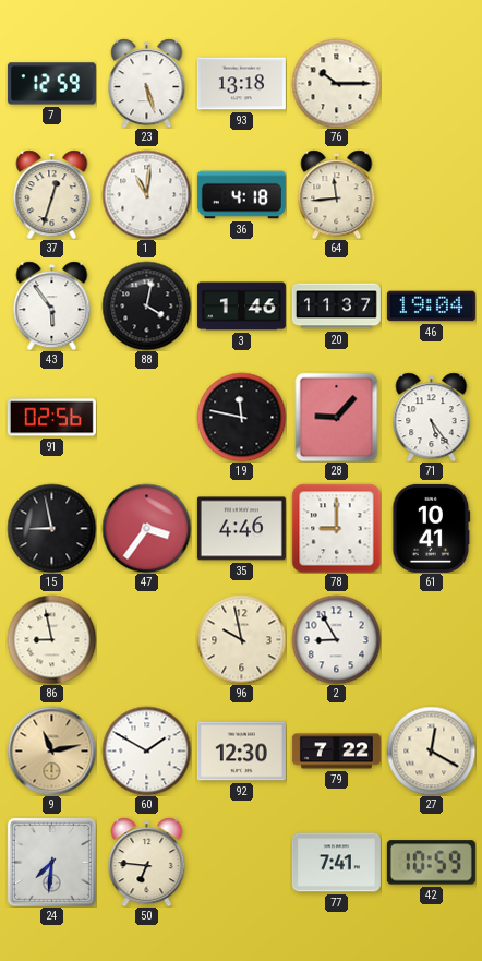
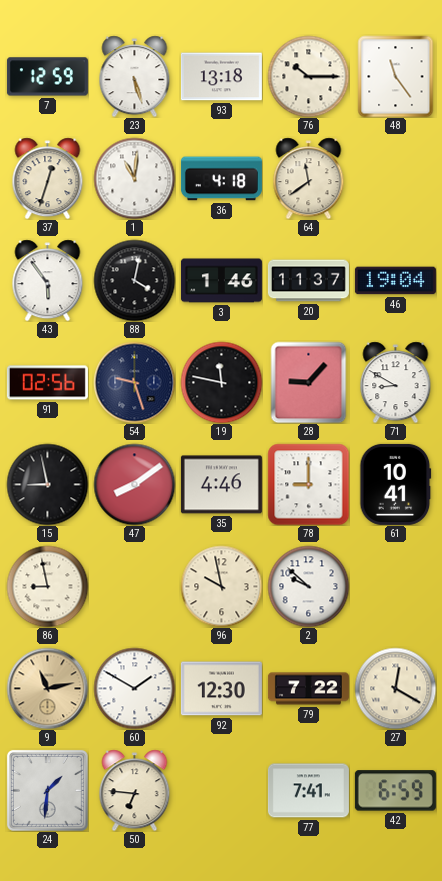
48: none -> 11:24 (396, 76)
64: 11:44 -> 11:39 (309, 178)
54: none -> 9:27 (134, 382)
71: 5:24 -> 8:50 (396, 382)
47: 3:36 -> 8:09 (134, 484)
2: 8:55 -> 9:52 (308, 586)
24: 7:31 -> 1:31 (47, 790)
42: 10:59 -> 6:59 (395, 791)
